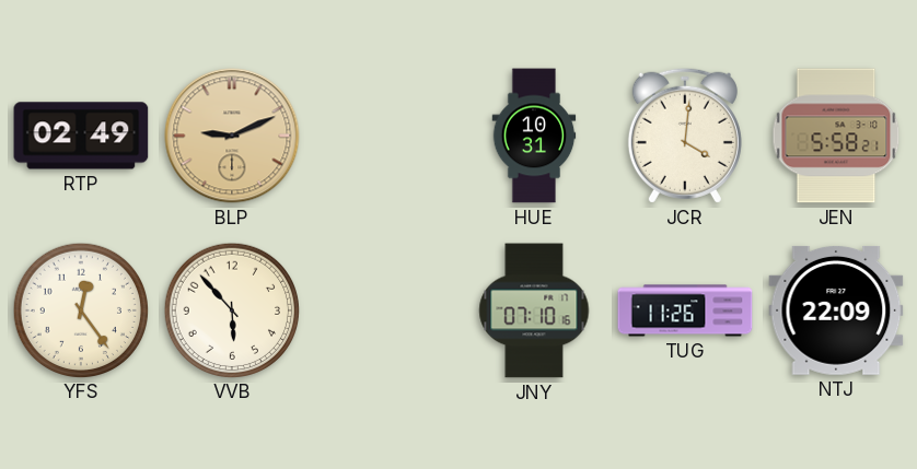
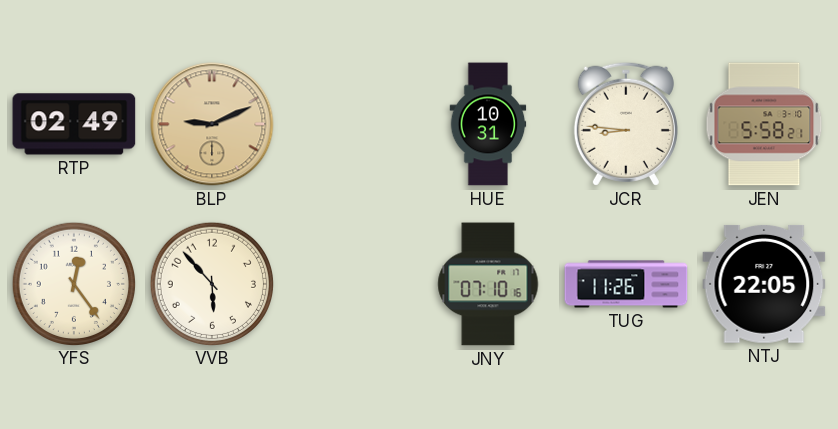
JCR: 4:01 -> 8:46 (626, 124)
NTJ: 22:09 -> 22:05 (764, 284)
